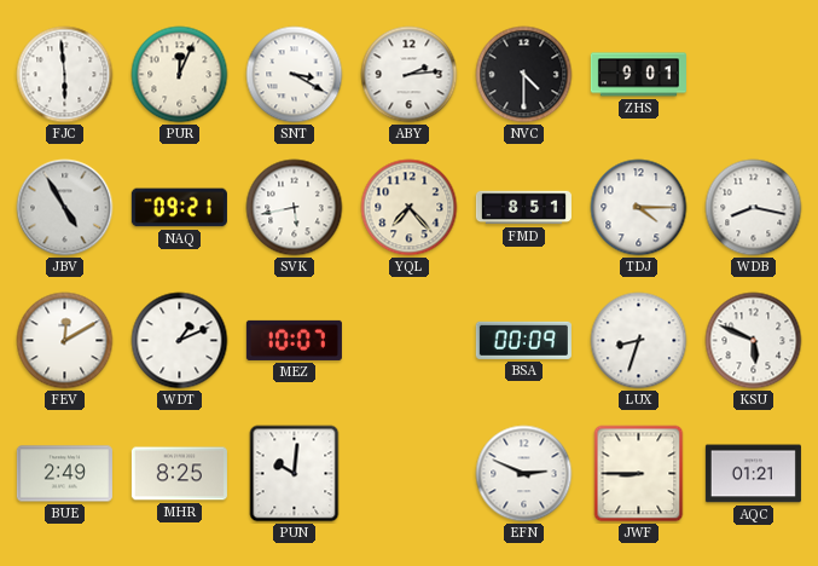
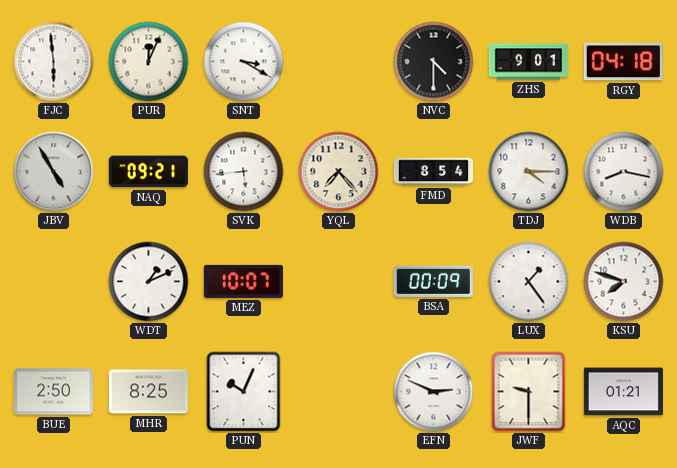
ABY: 2:14 -> none (410, 75)
RGY: none -> 04:18 (623, 62)
SVK: 5:43 -> 5:44 (244, 172)
FMD: 8:51 -> 8:54 (433, 172)
FEV: 12:10 -> none (65, 341)
LUX: 8:33 -> 1:24 (529, 282)
KSU: 5:49 -> 7:48 (624, 282)
BUE: 2:49 -> 2:50 (53, 392)
PUN: 10:01 -> 10:04 (244, 392)
JWF: 8:45 -> 9:30 (529, 392)
